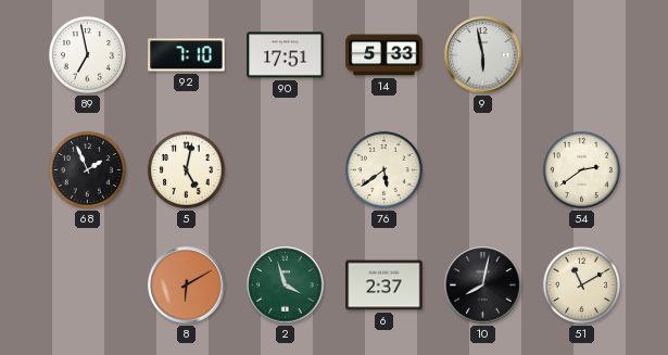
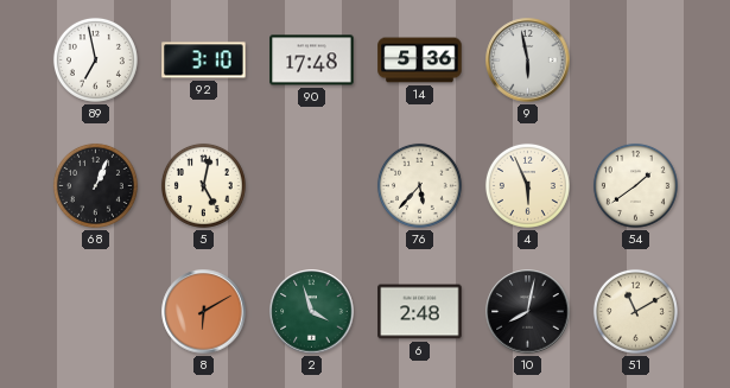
92: 7:10 -> 3:10 (204, 61)
90: 17:51 -> 17:48 (312, 61)
14: 5:33 -> 5:36 (420, 61)
68: 1:56 -> 1:04 (95, 185)
76: 5:39 -> 5:37 (419, 185)
4: none -> 5:56 (527, 185)
54: 2:39 -> 1:39 (635, 185)
6: 2:37 -> 2:48 (420, 312)
